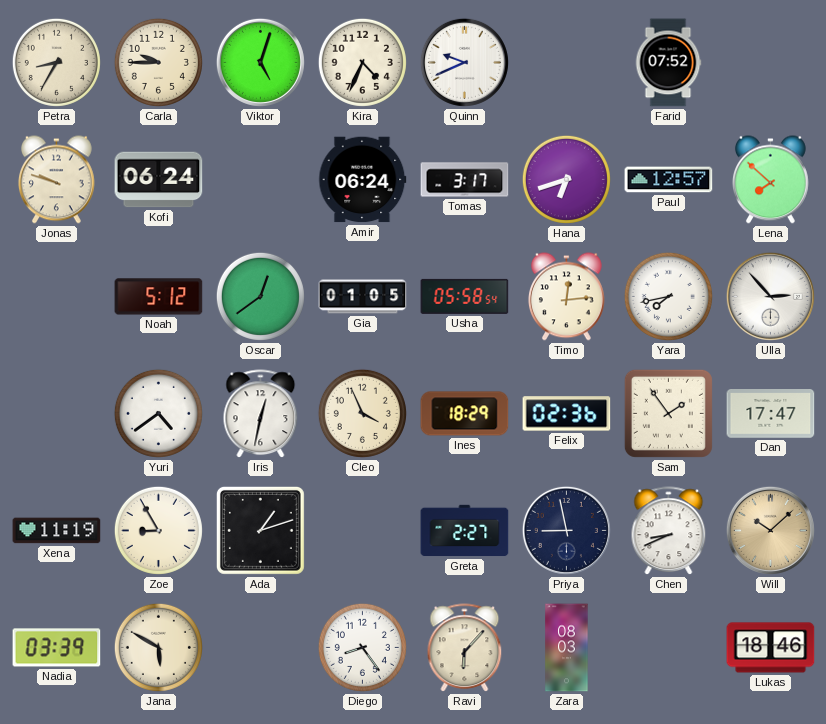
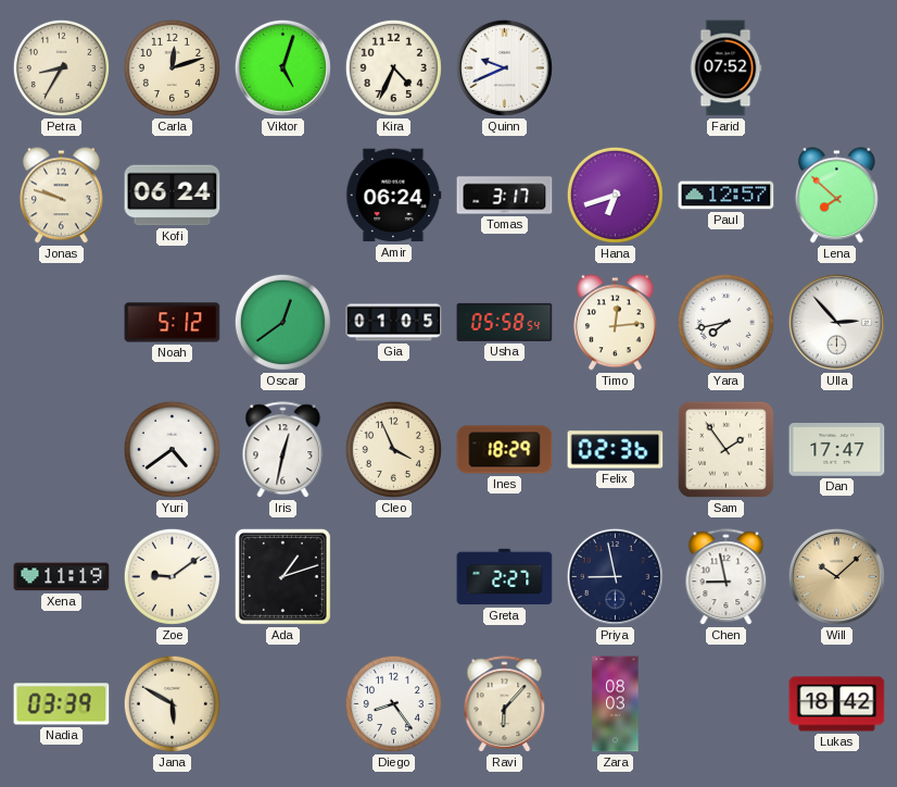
Carla: 9:45 -> 12:12 (172, 67)
Zoe: 8:55 -> 9:09 (172, 576)
Chen: 8:41 -> 8:58 (727, 577)
Lukas: 18:46 -> 18:42 (837, 704)
